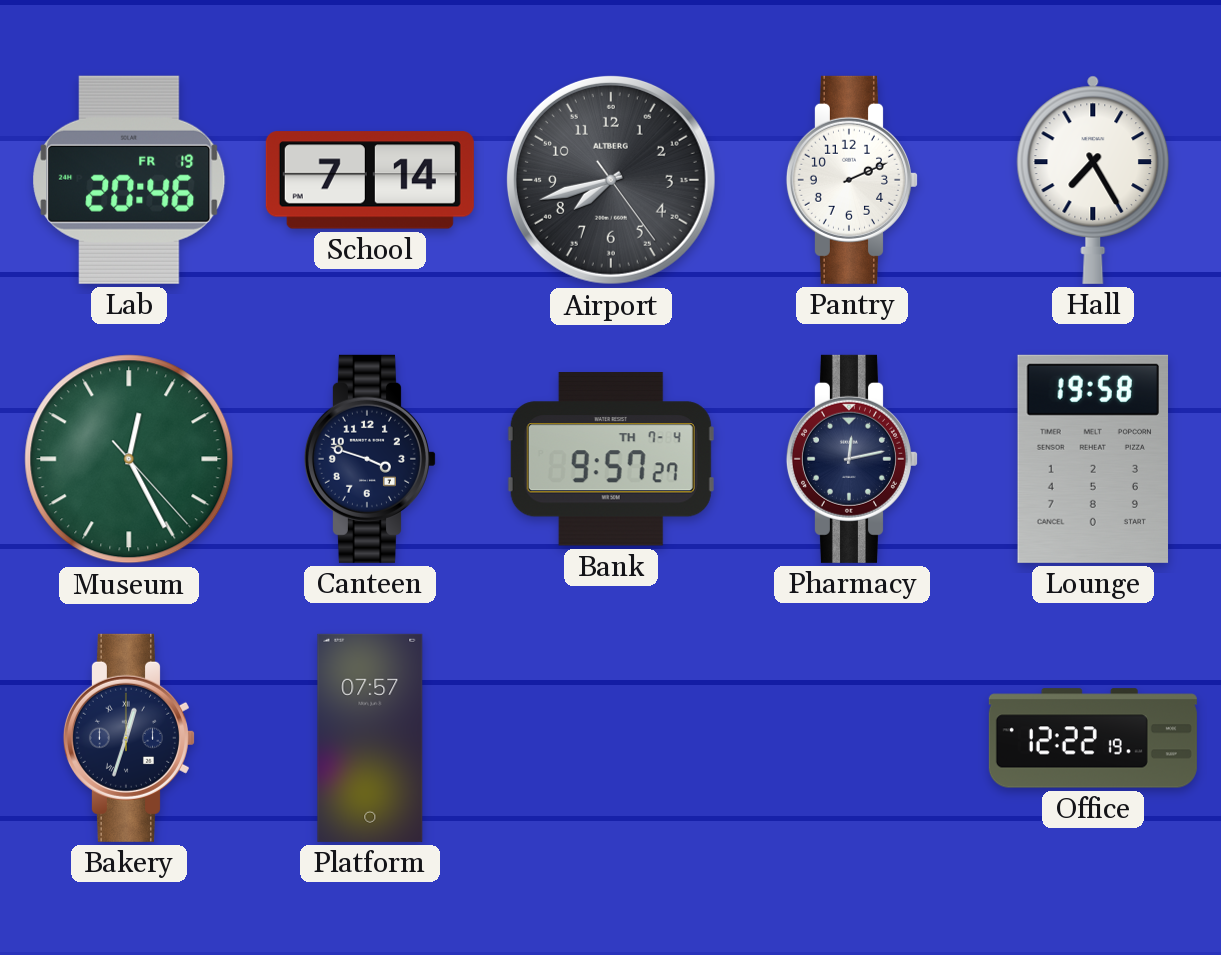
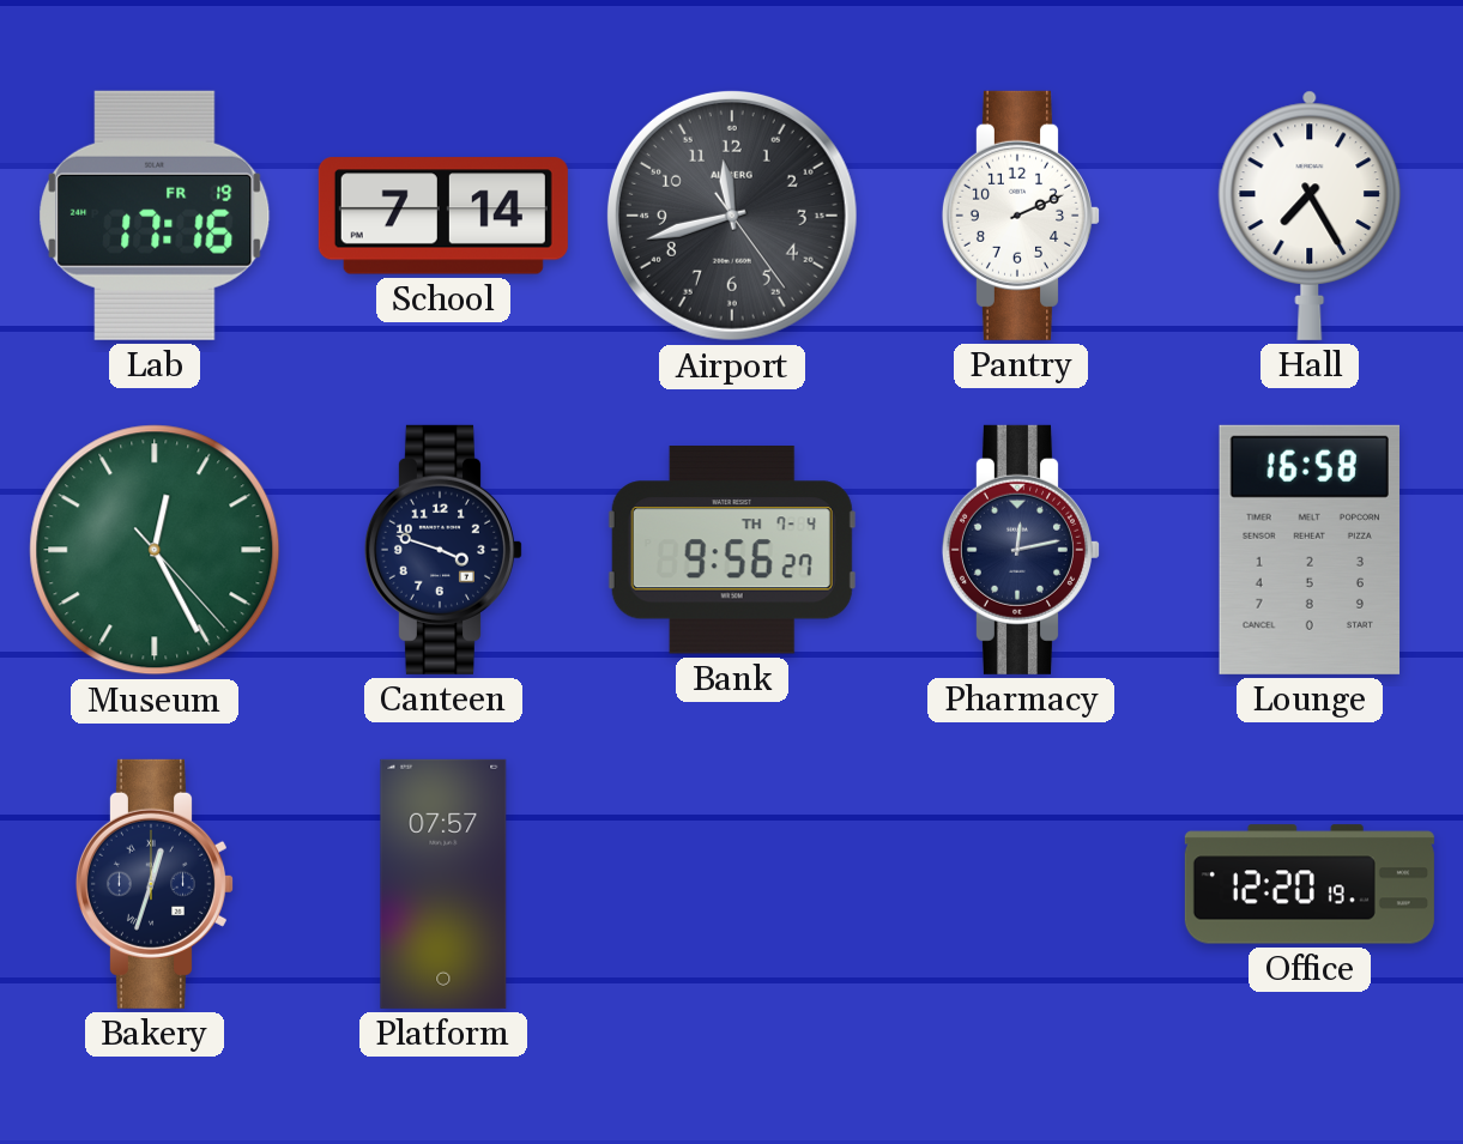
Lab: 20:46 -> 17:16 (155, 216)
Airport: 7:42 -> 11:42 (732, 216)
Bank: 9:57 -> 9:56 (732, 550)
Lounge: 19:58 -> 16:58 (1310, 550)
Office: 12:22 -> 12:20 (1310, 884)
